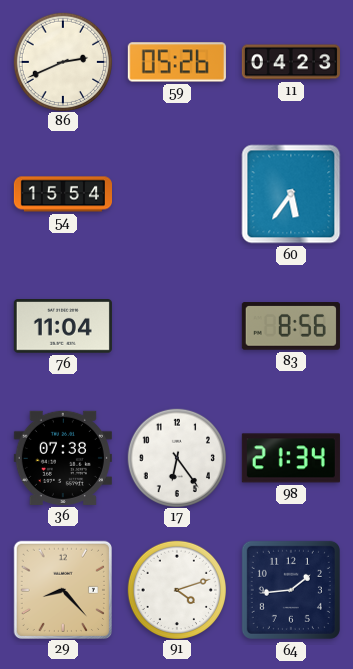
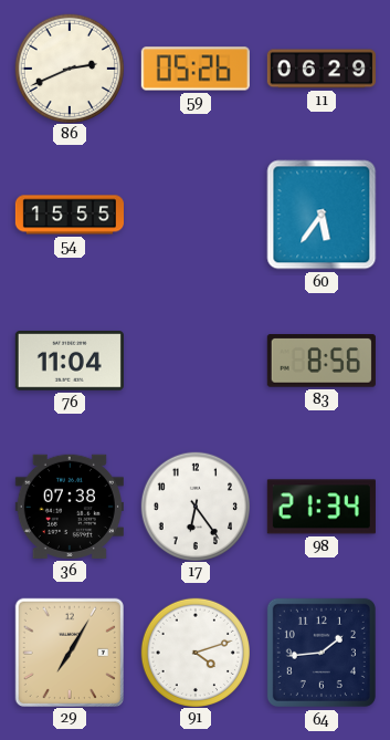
11: 04:23 -> 06:29 (322, 69)
54: 15:54 -> 15:55 (68, 215)
29: 8:23 -> 7:05 (68, 652)
